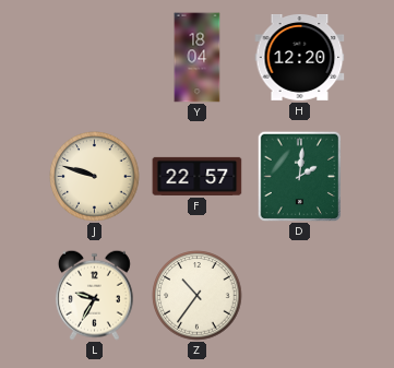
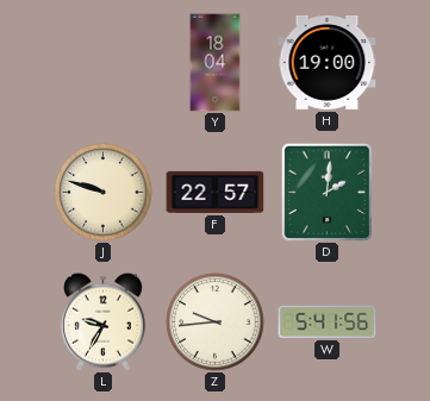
H: 12:20 -> 19:00 (328, 63)
Z: 10:36 -> 9:44 (216, 322)
W: none -> 5:41 (328, 321)
